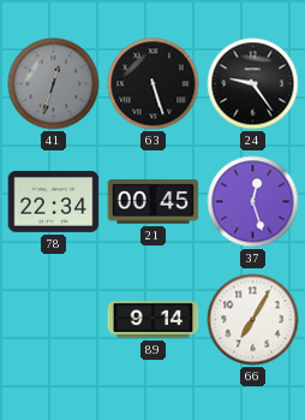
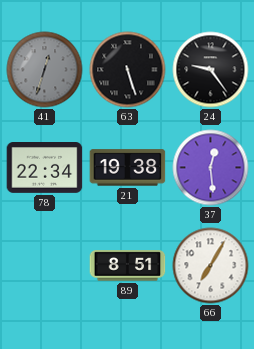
21: 00:45 -> 19:38 (128, 168)
37: 12:27 -> 12:29 (211, 168)
89: 9:14 -> 8:51 (128, 266)
